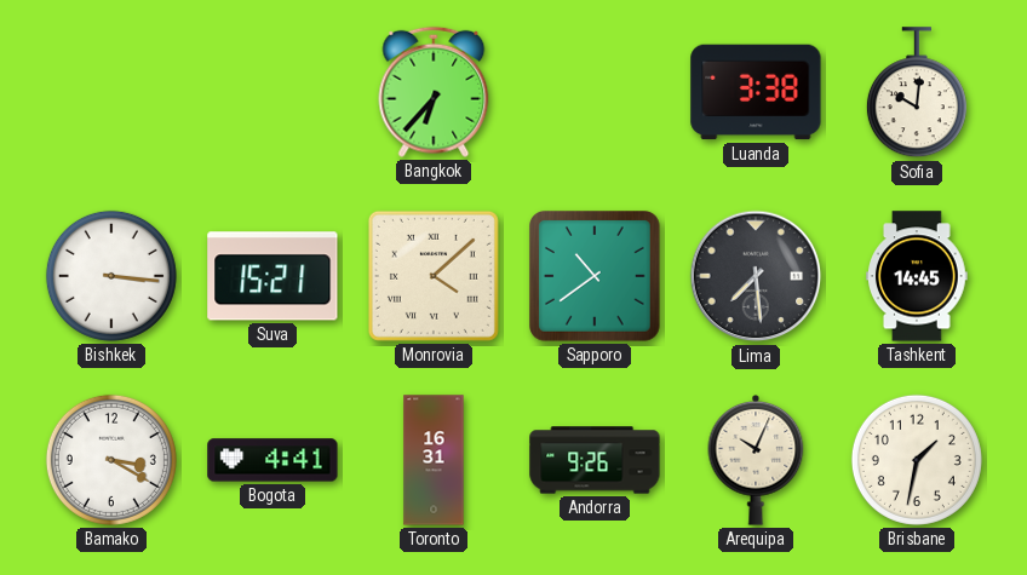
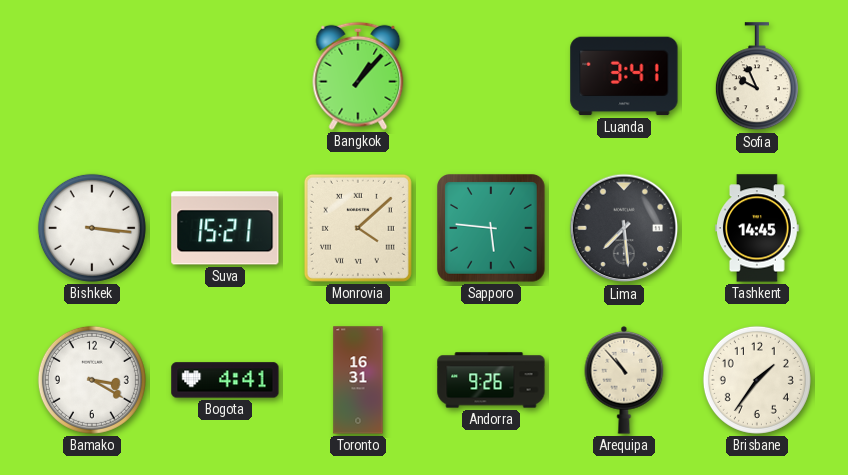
Bangkok: 6:37 -> 1:07 (358, 76)
Luanda: 3:38 -> 3:41 (624, 76)
Sofia: 10:01 -> 9:56 (757, 77)
Sapporo: 10:39 -> 5:46 (492, 229)
Arequipa: 10:04 -> 10:53 (624, 380)
Brisbane: 1:32 -> 1:36 (757, 380)
